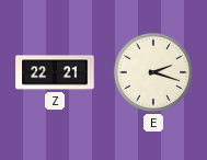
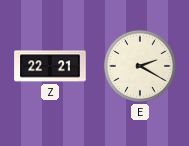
E: 2:18 -> 2:20 (140, 66)
